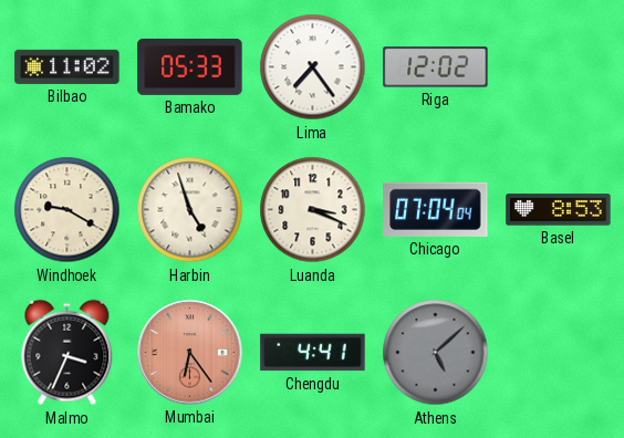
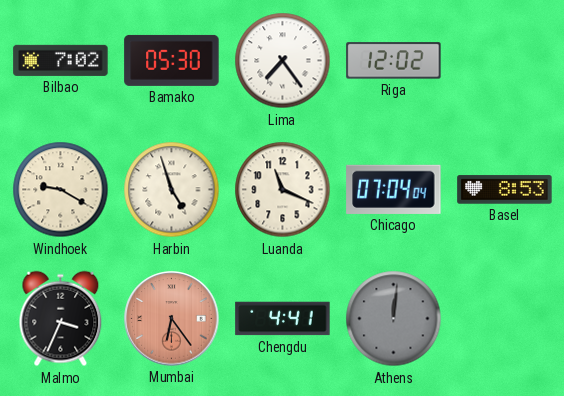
Bilbao: 11:02 -> 7:02 (61, 60)
Bamako: 05:33 -> 05:30 (172, 60)
Luanda: 3:19 -> 11:19 (283, 190)
Athens: 5:08 -> 12:01 (394, 319)
